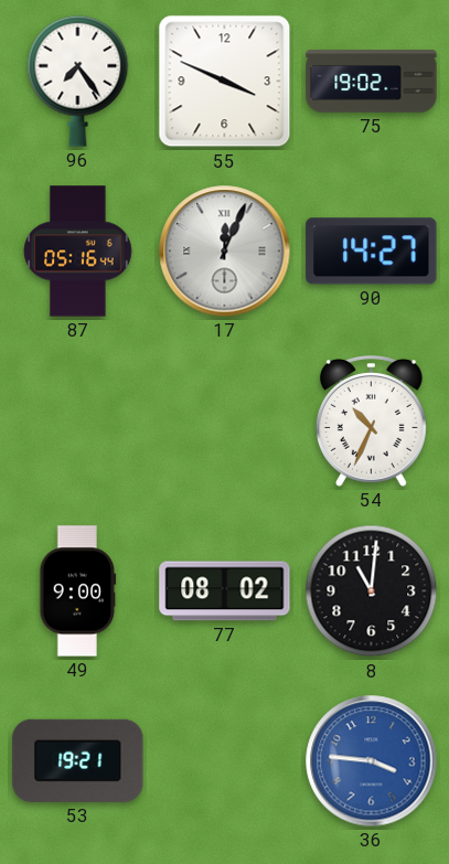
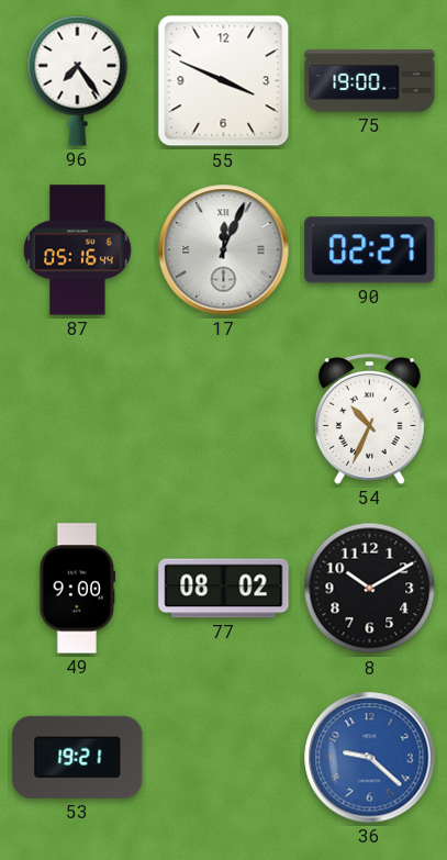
75: 19:02 -> 19:00 (370, 81)
90: 14:27 -> 02:27 (370, 250)
8: 11:01 -> 10:10 (370, 589)
36: 3:46 -> 9:22 (370, 758)
